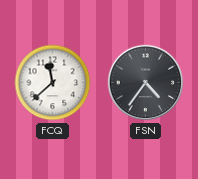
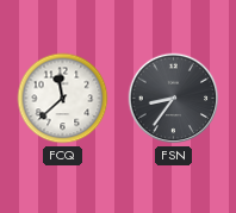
FSN: 4:36 -> 8:36 (174, 99)
